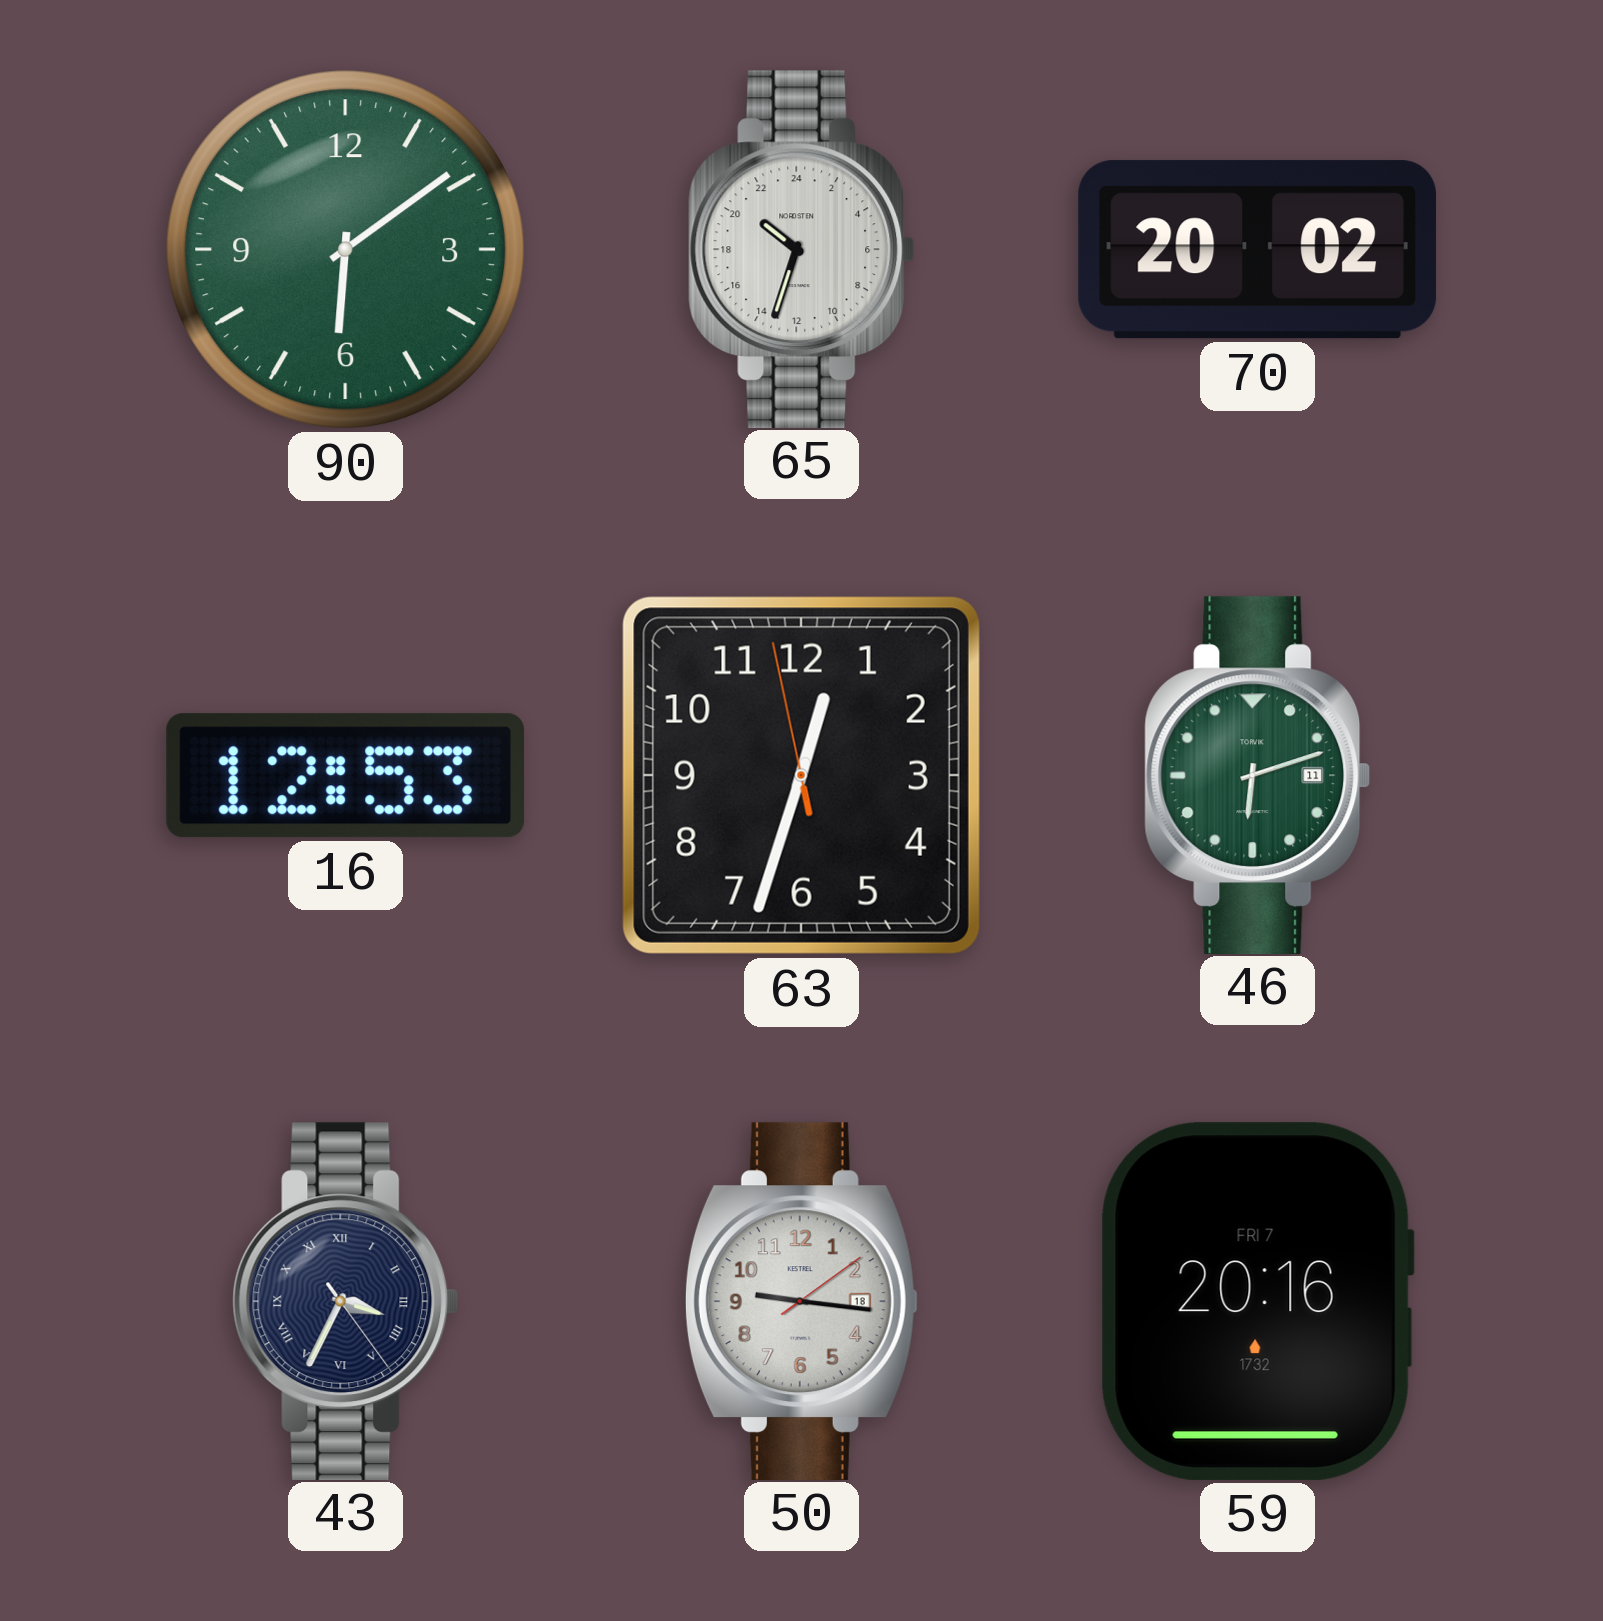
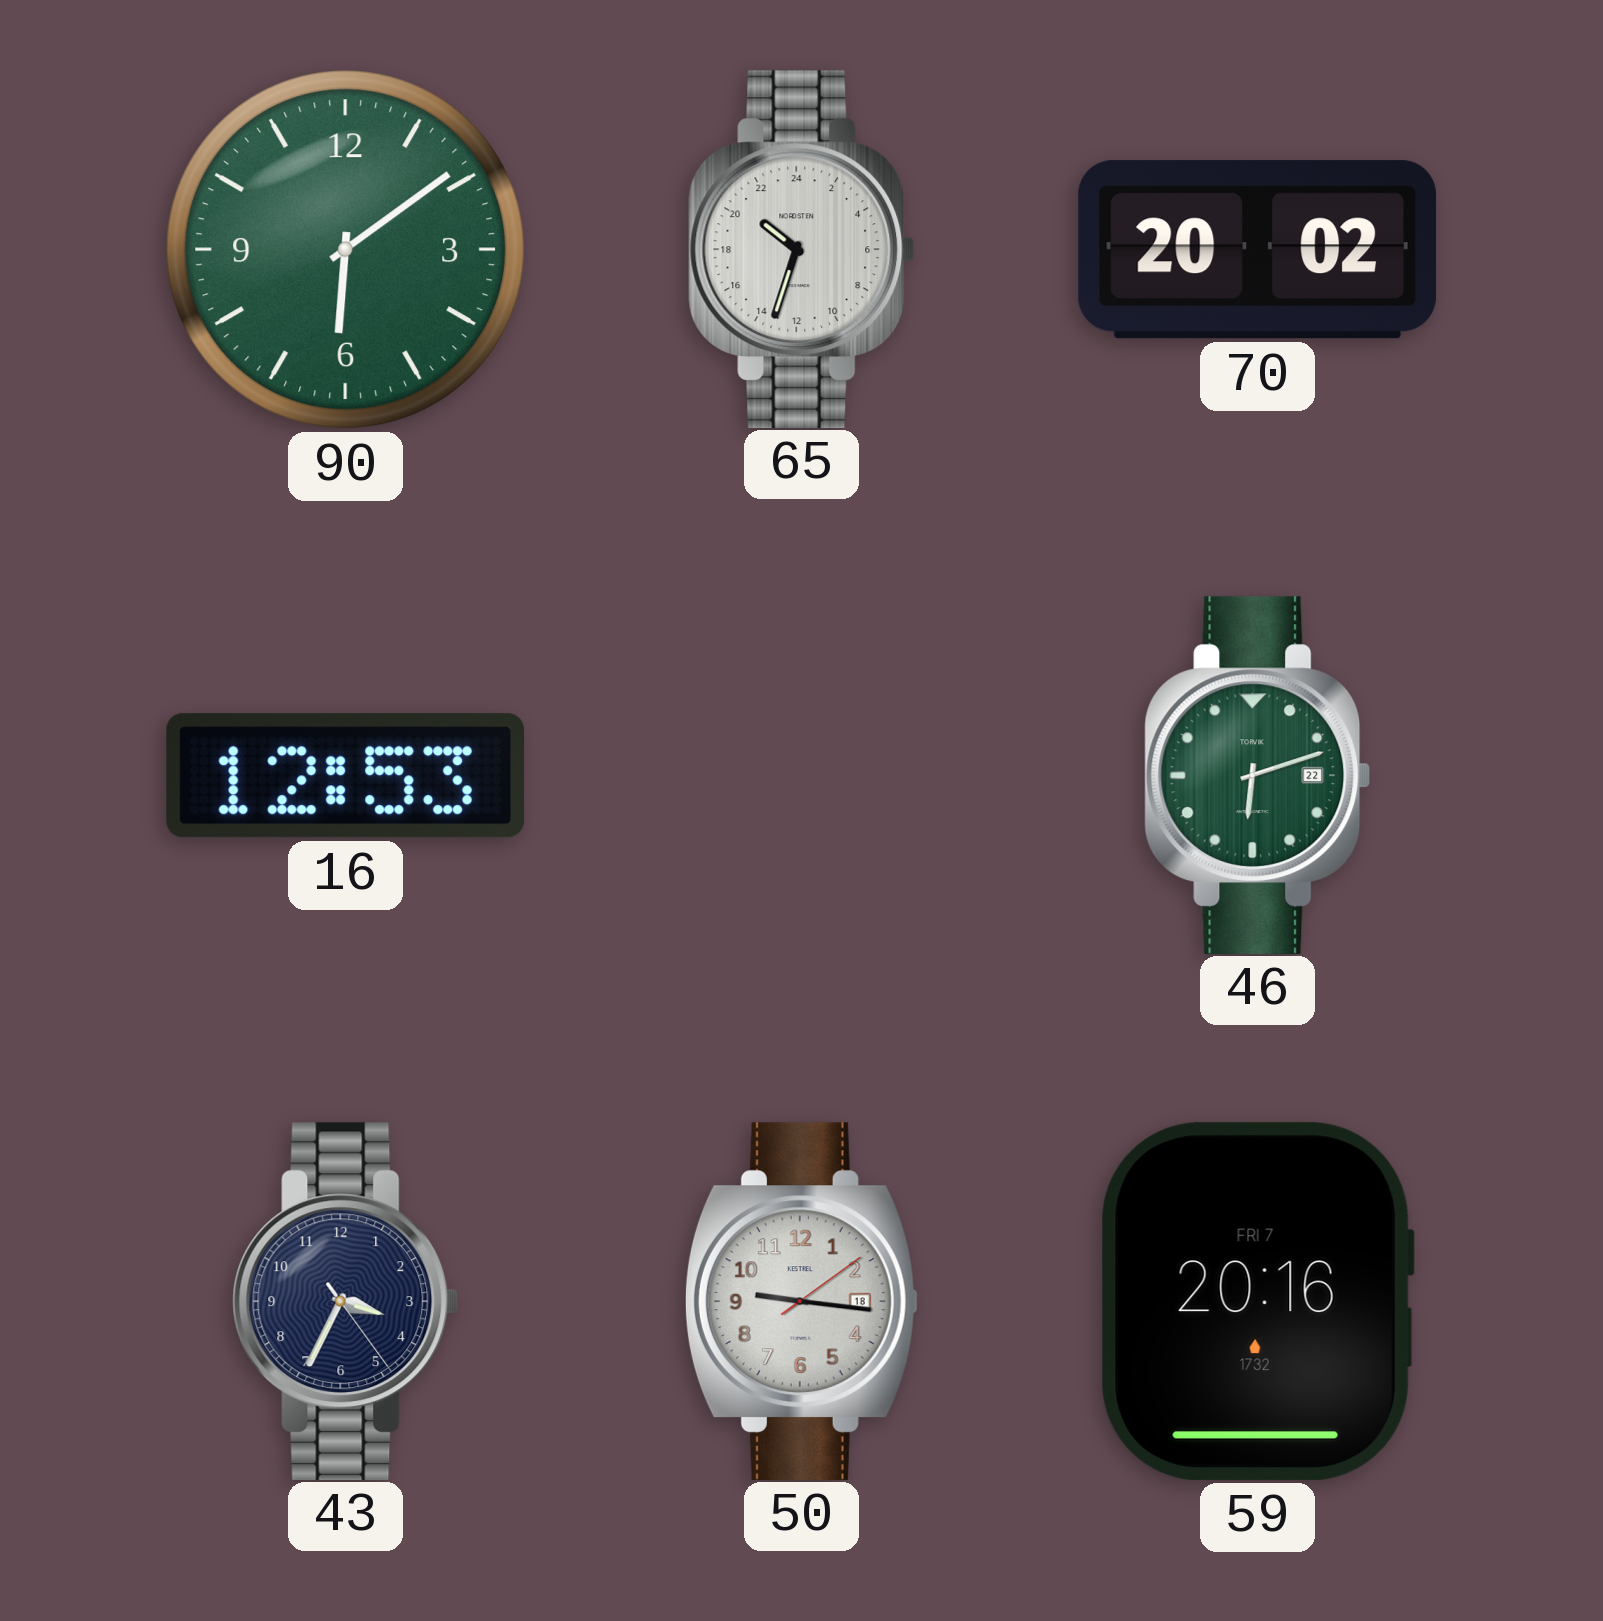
63: 12:32 -> none (801, 775)
46 date: 11 -> 22 (1258, 775)
43 numerals: Roman -> Arabic (346, 1301)
